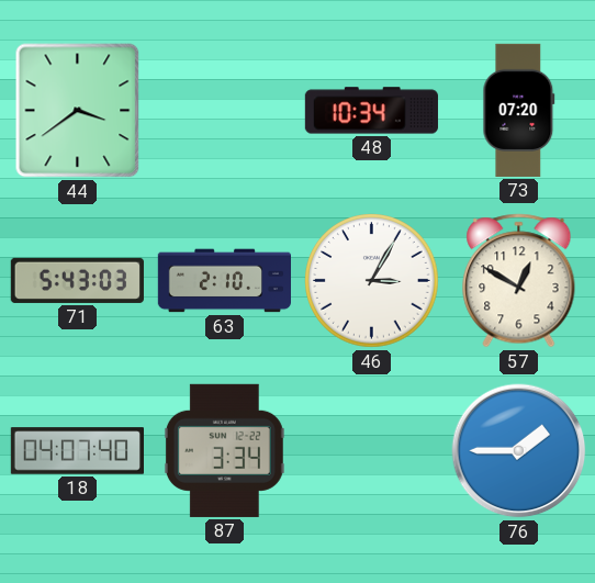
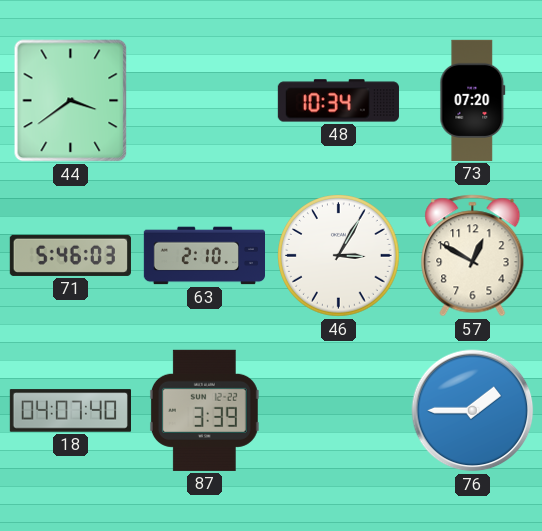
71: 5:43 -> 5:46 (70, 255)
87: 3:34 -> 3:39 (204, 410)
